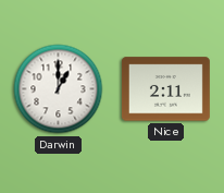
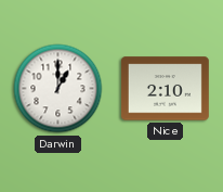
Nice: 2:11 -> 2:10 (165, 89)
